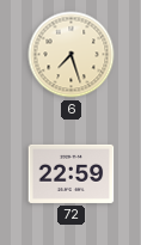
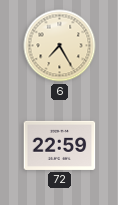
6: 7:27 -> 7:25 (60, 46)
